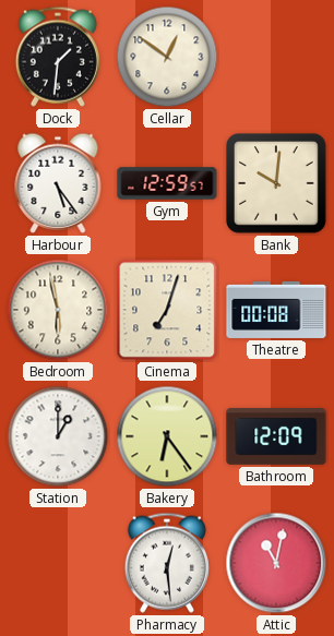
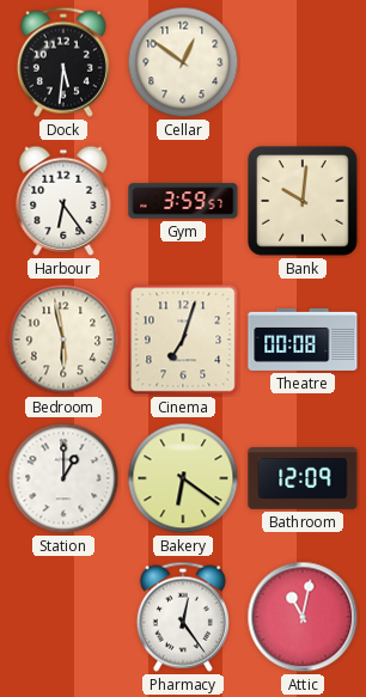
Dock: 1:31 -> 5:31 (63, 62)
Harbour: 5:24 -> 6:24 (63, 201)
Gym: 12:59 -> 3:59 (183, 201)
Bakery: 6:24 -> 6:21 (183, 478)
Pharmacy: 12:29 -> 12:24 (183, 617)
